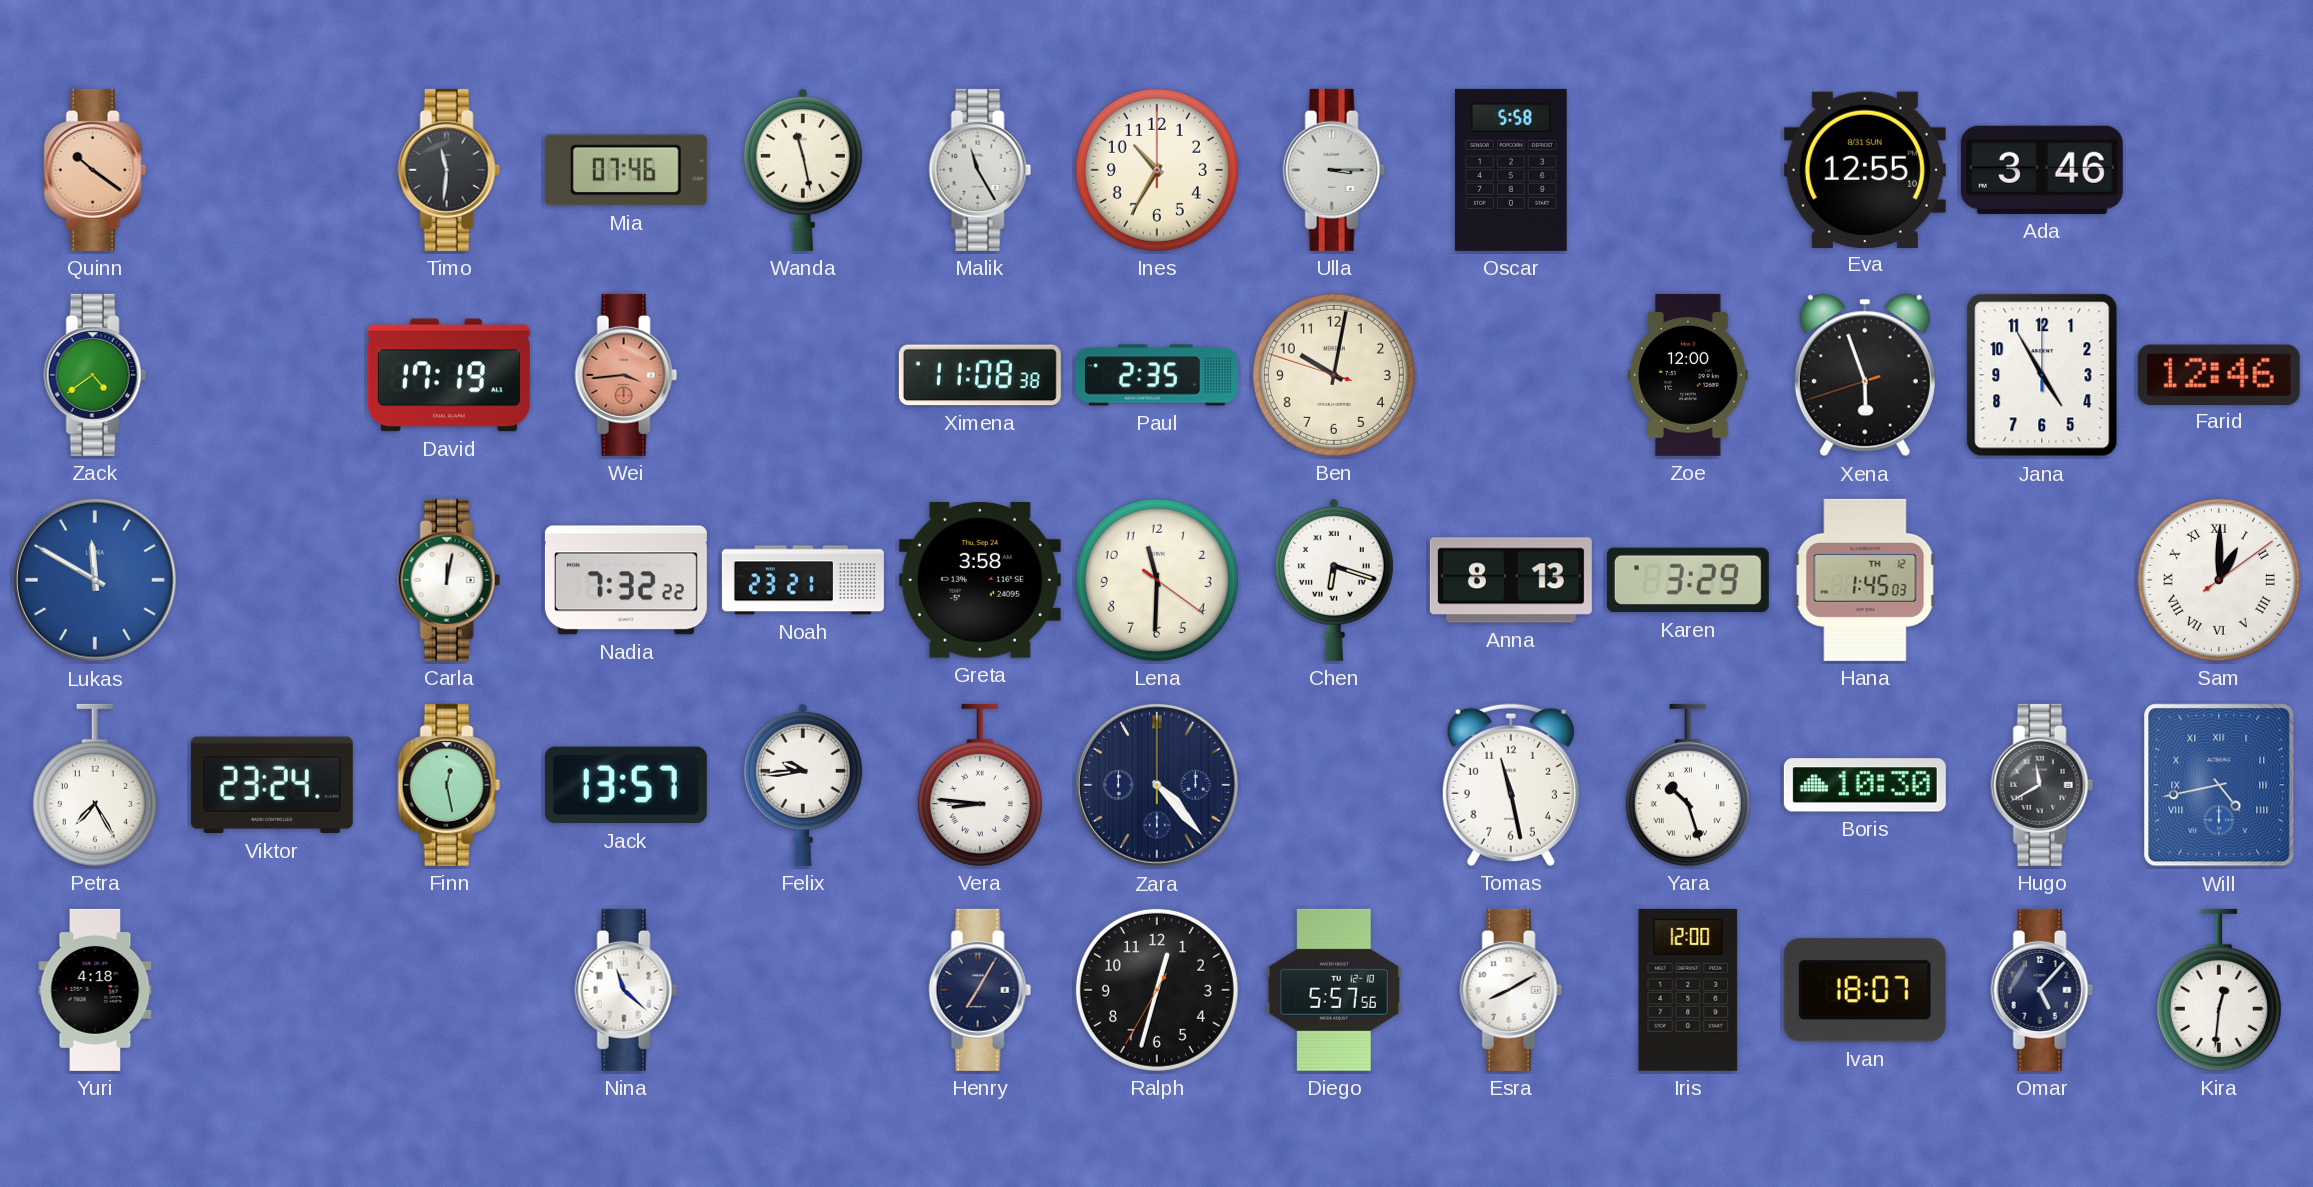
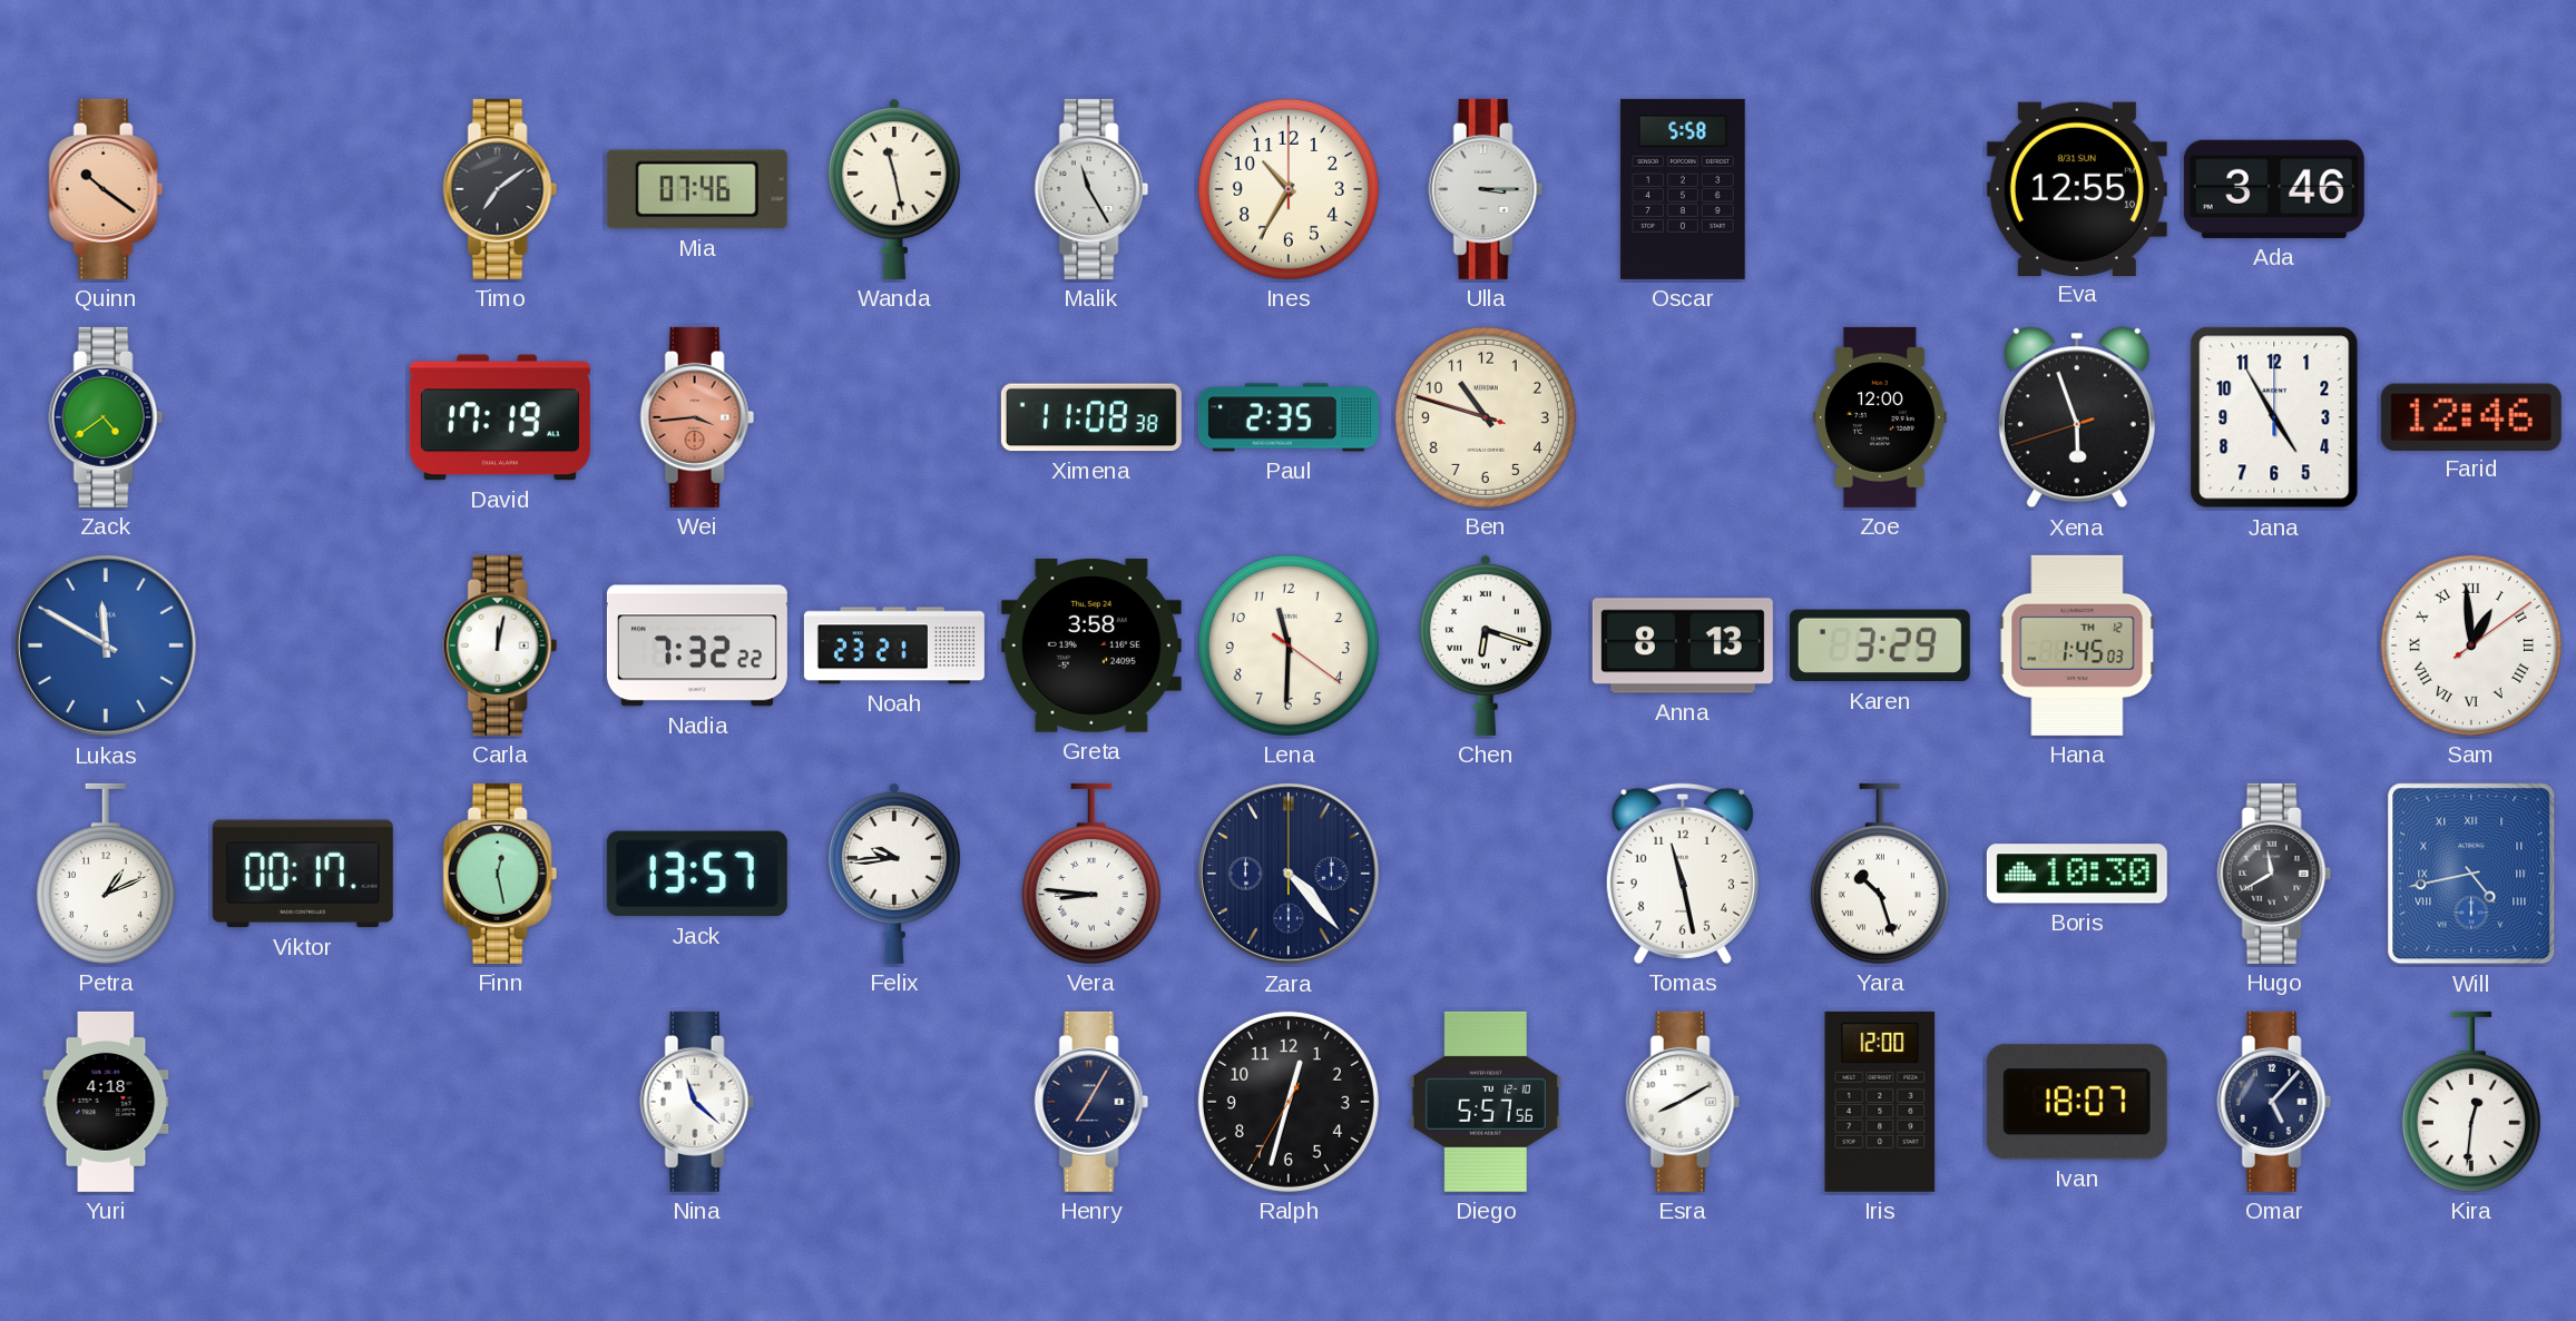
Timo: 11:31 -> 7:09 (500, 189)
Ben: 10:01 -> 10:47 (1486, 417)
Sam: 1:00 -> 12:59 (2471, 645)
Petra: 7:25 -> 1:11 (106, 874)
Viktor: 23:24 -> 00:17 (303, 874)
